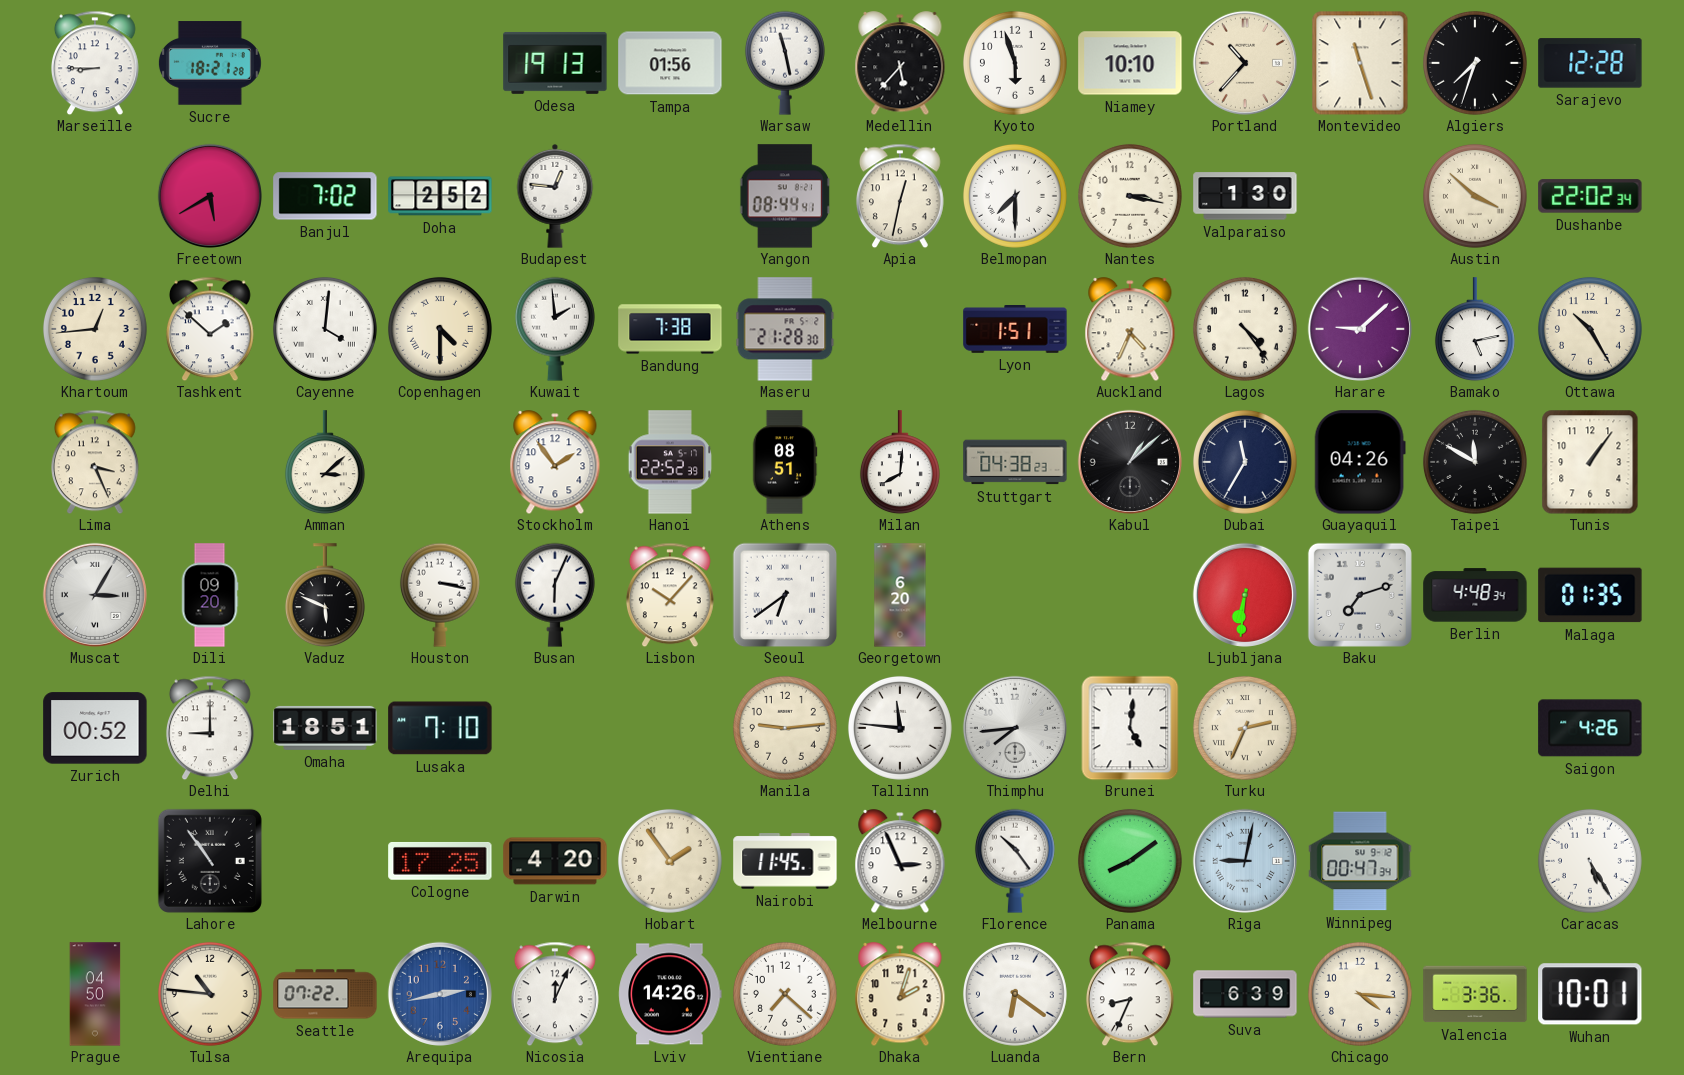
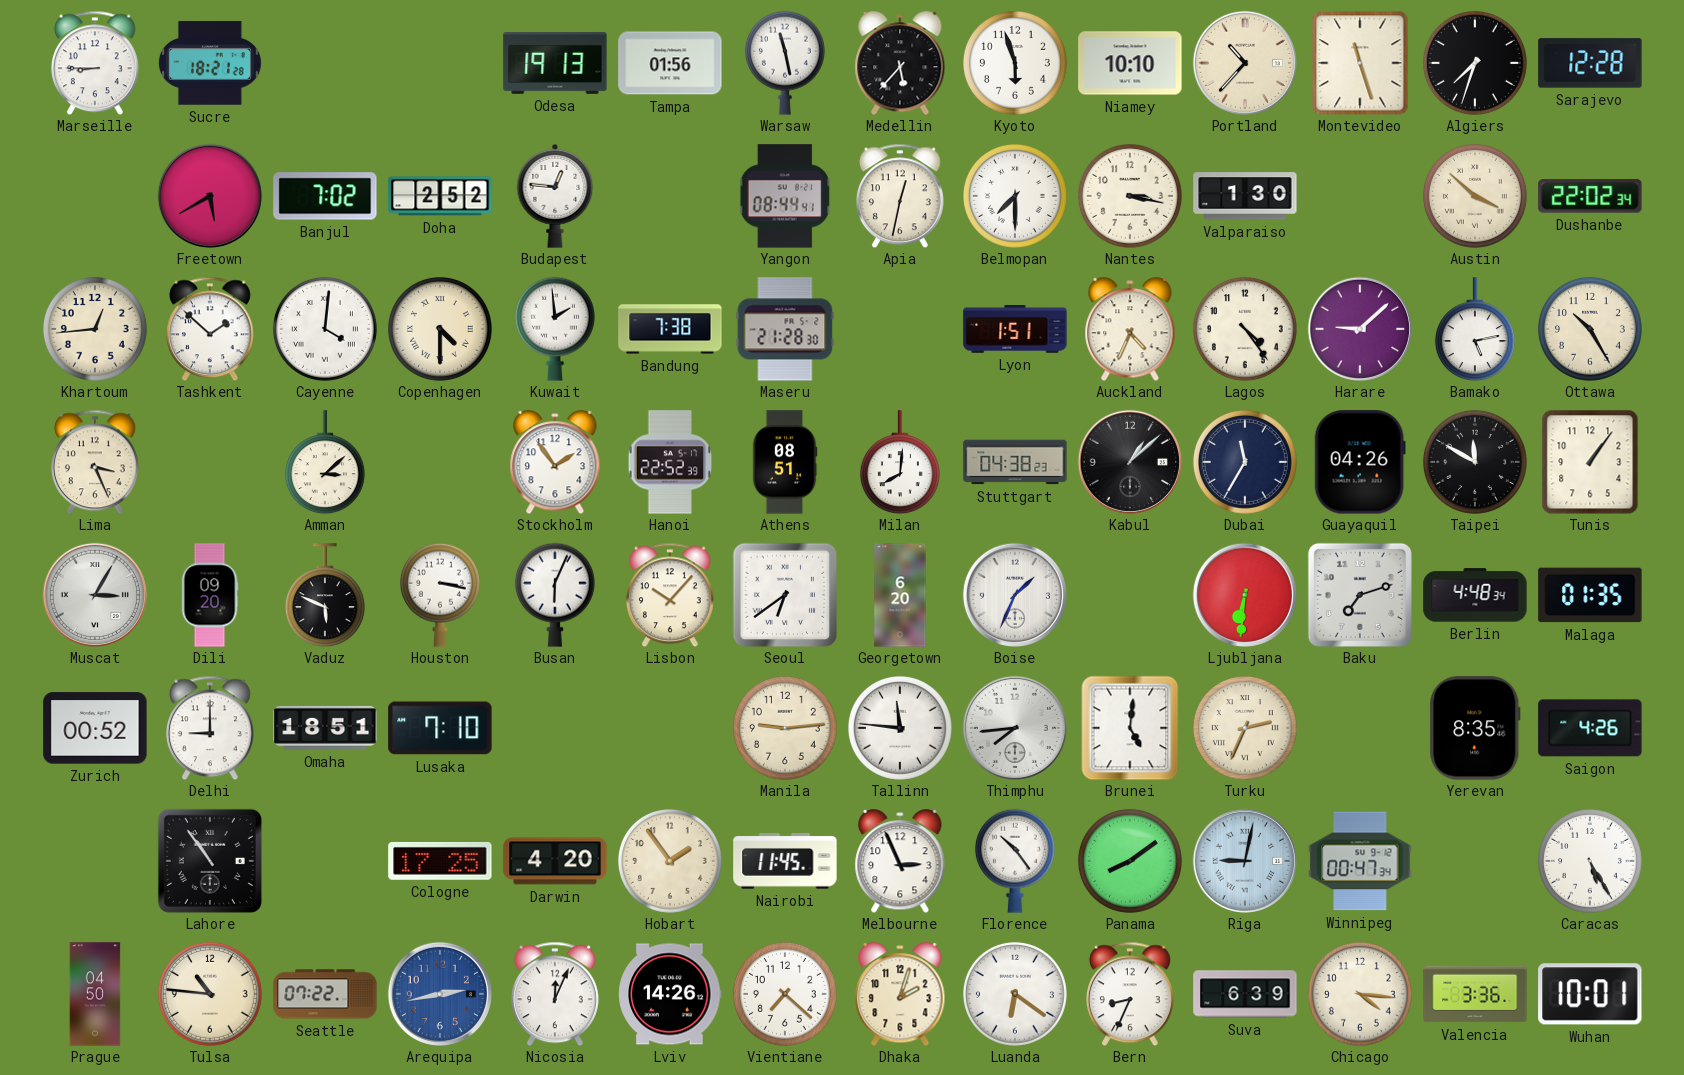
Boise: none -> 1:34 (1015, 595)
Yerevan: none -> 8:35 (1475, 728)
